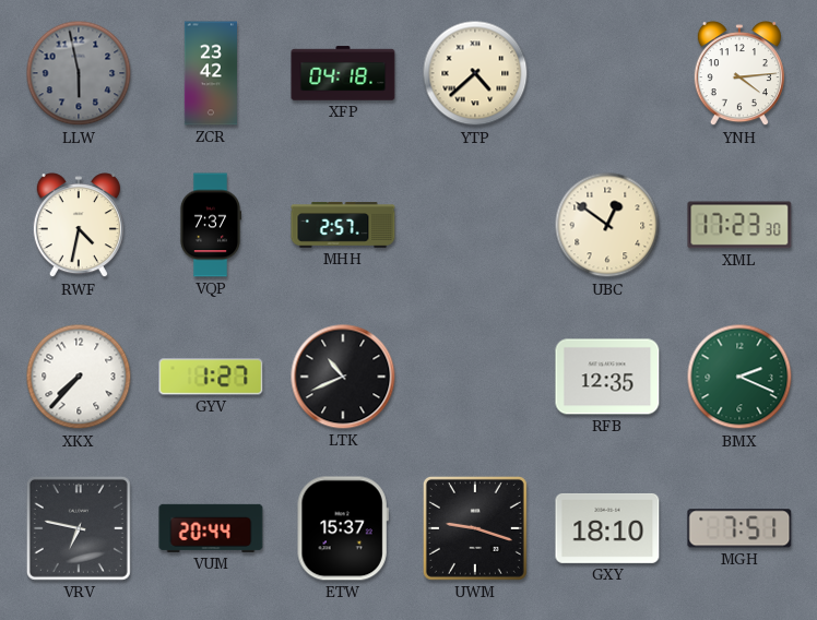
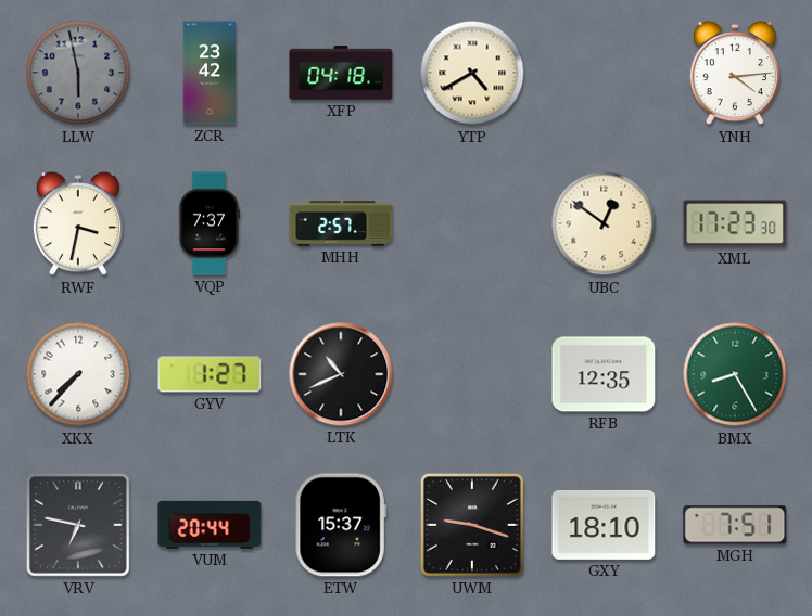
YTP: 4:38 -> 4:40 (472, 73)
RWF: 4:32 -> 3:32 (78, 224)
BMX: 2:19 -> 8:25 (735, 374)
